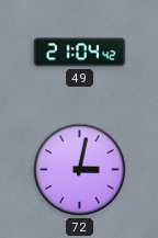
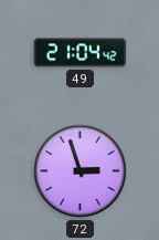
72: 3:02 -> 2:57 (81, 171)
